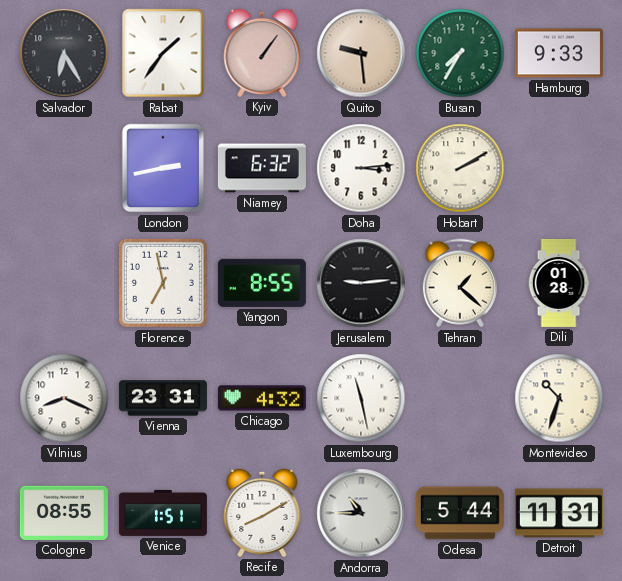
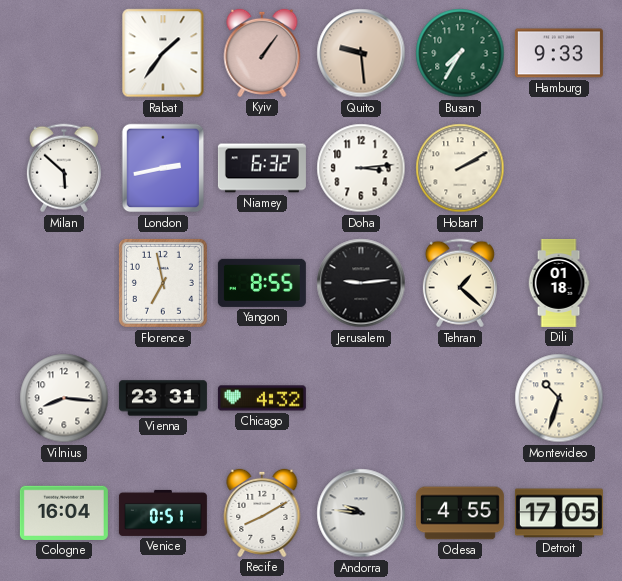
Salvador: 6:25 -> none (64, 53)
Milan: none -> 5:52 (64, 168)
Dili: 01:28 -> 01:18 (559, 283)
Vilnius: 8:19 -> 8:16 (64, 398)
Luxembourg: 11:28 -> none (361, 398)
Cologne: 08:55 -> 16:04 (64, 513)
Venice: 1:51 -> 0:51 (163, 513)
Andorra: 10:45 -> 9:46 (361, 513)
Odesa: 5:44 -> 4:55 (460, 513)
Detroit: 11:31 -> 17:05 (559, 513)
